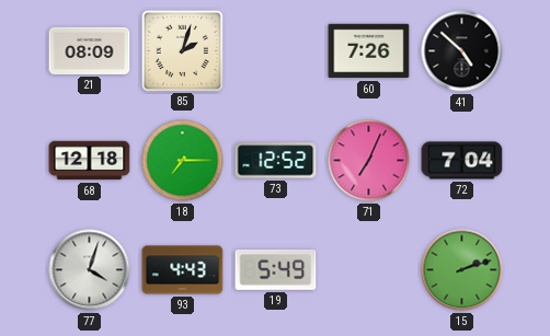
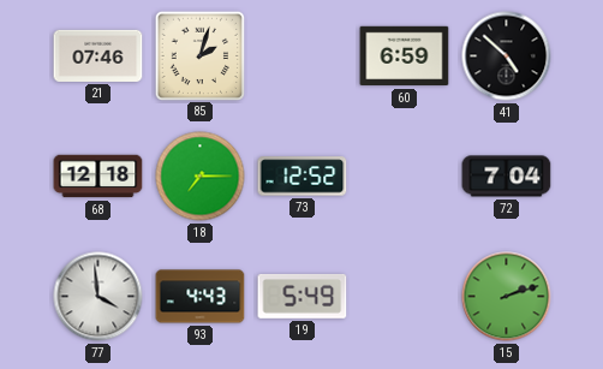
21: 08:09 -> 07:46 (98, 55)
60: 7:26 -> 6:59 (405, 56)
71: 7:04 -> none (369, 161)
77: 4:03 -> 3:59 (98, 297)
